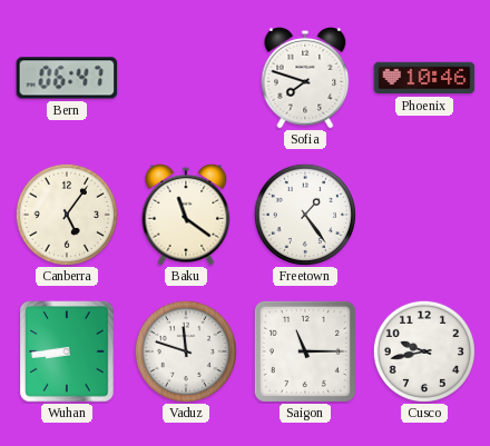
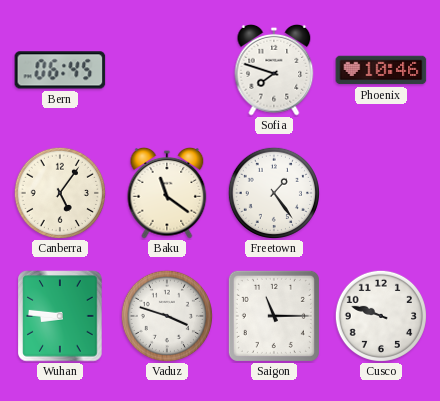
Bern: 06:47 -> 06:45 (60, 70)
Wuhan: 8:44 -> 8:46 (60, 316)
Vaduz: 11:48 -> 3:48 (167, 316)
Cusco: 9:43 -> 9:48 (381, 316)
